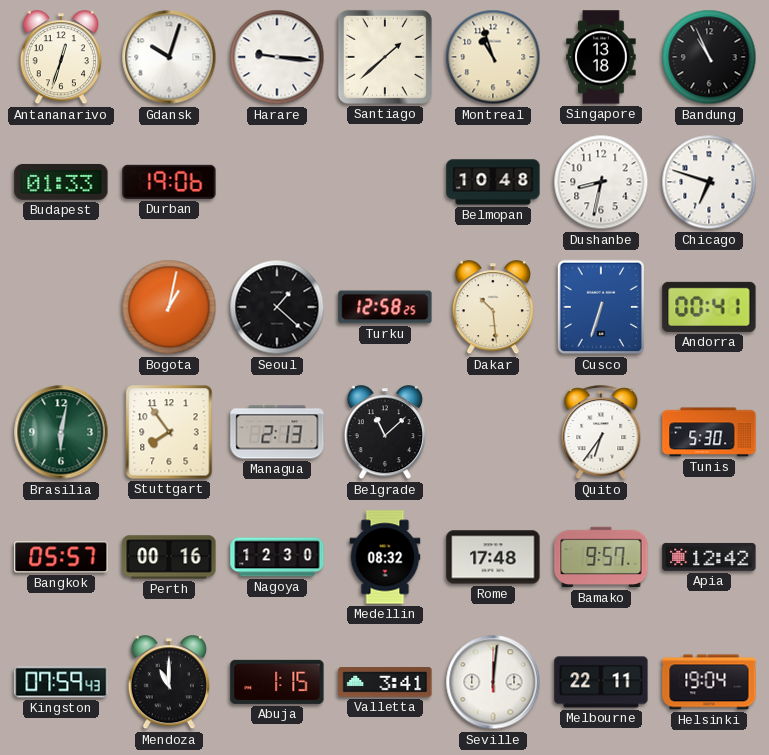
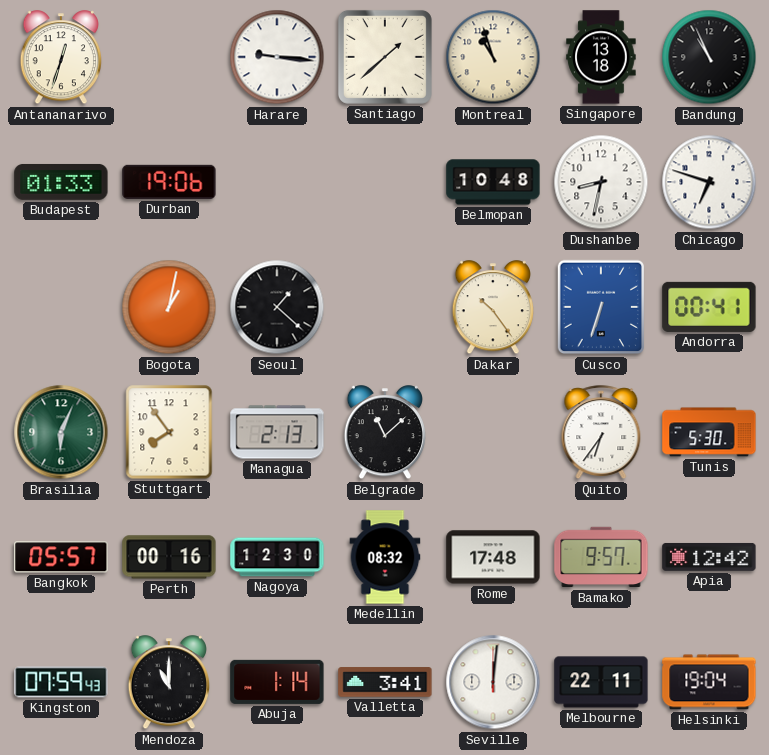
Gdansk: 10:03 -> none (169, 57)
Turku: 12:58 -> none (385, 307)
Dakar: 10:29 -> 10:24 (493, 308)
Brasilia: 6:02 -> 6:04 (61, 432)
Abuja: 1:15 -> 1:14 (277, 682)
